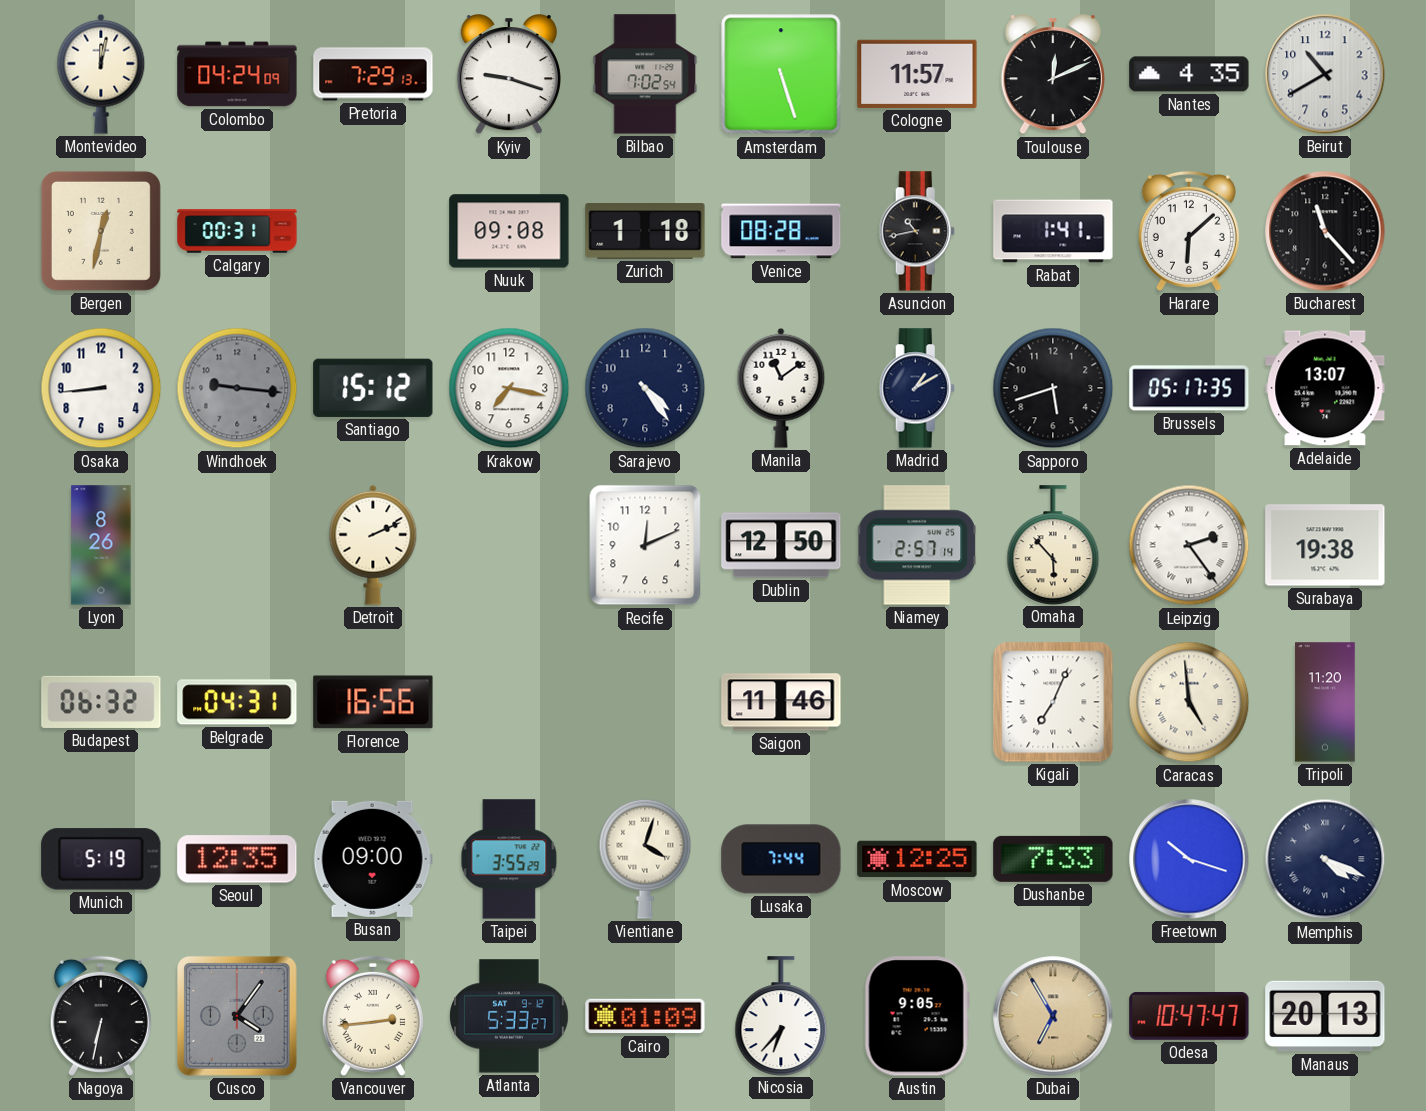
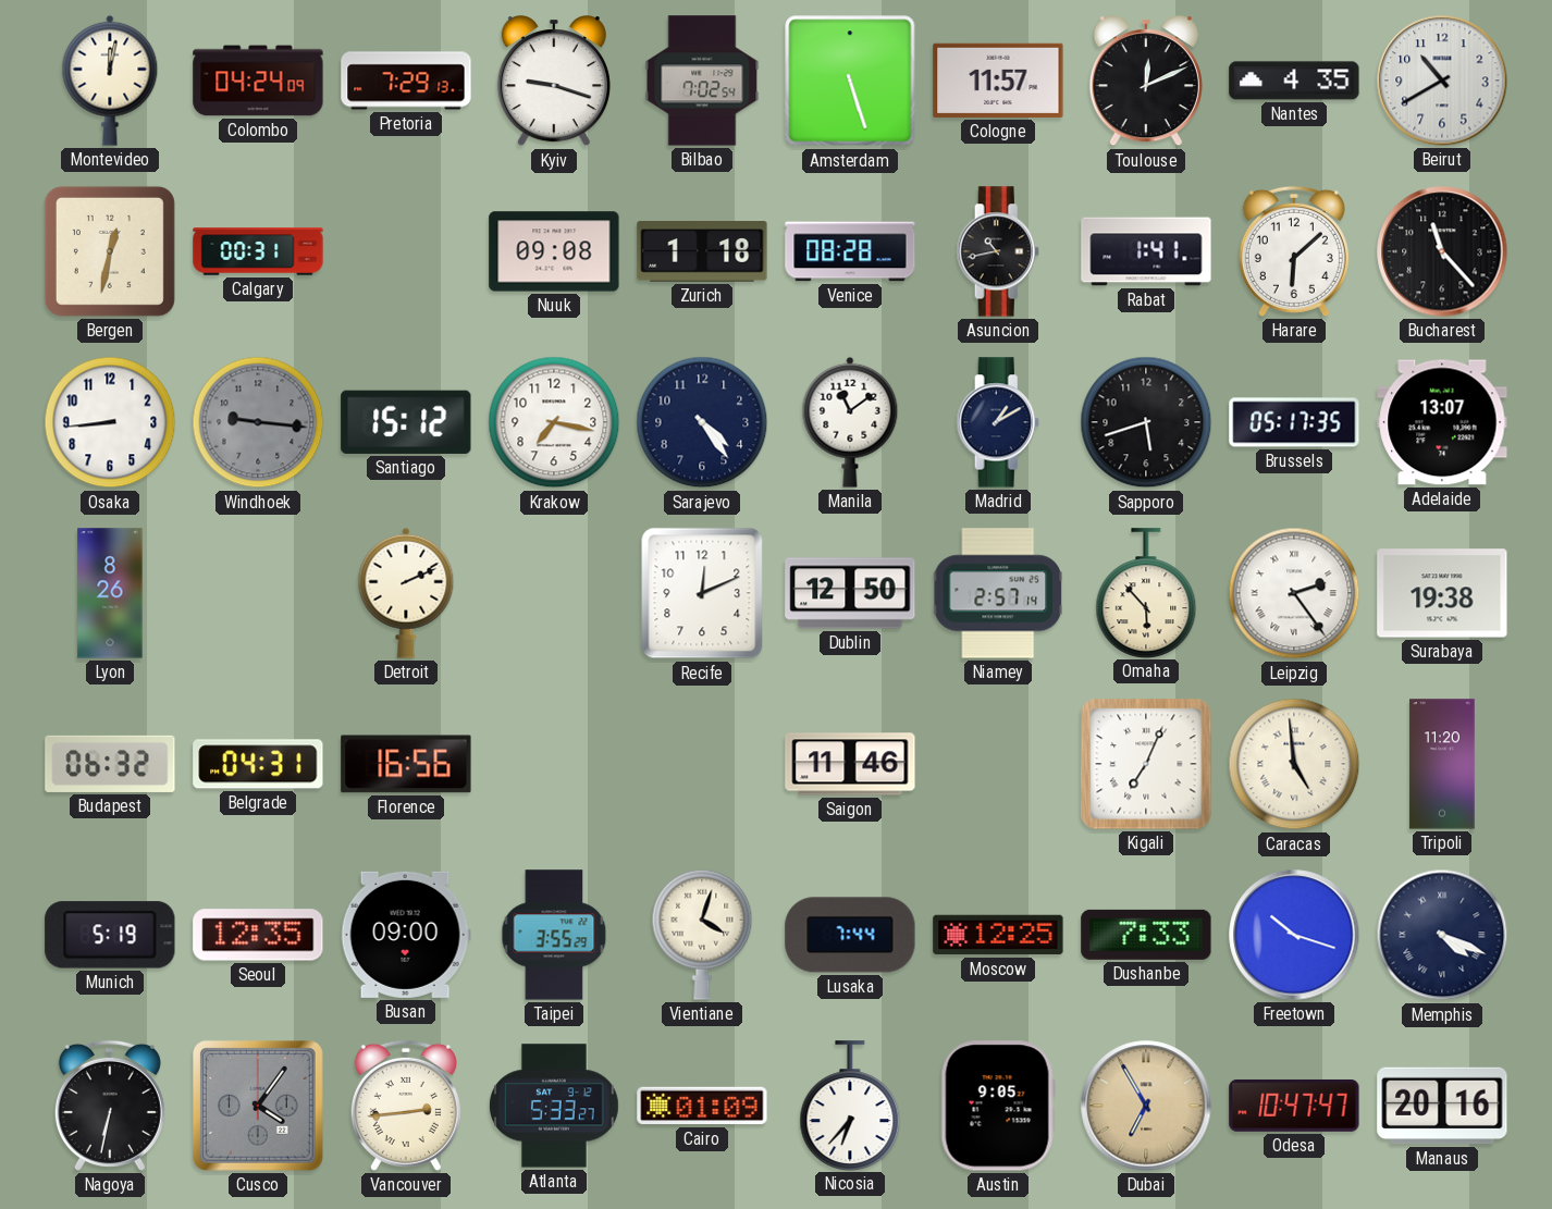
Manaus: 20:13 -> 20:16 (1442, 1106)
